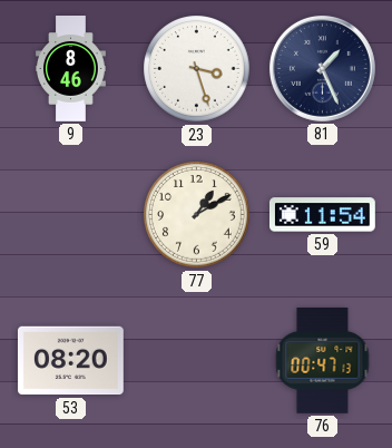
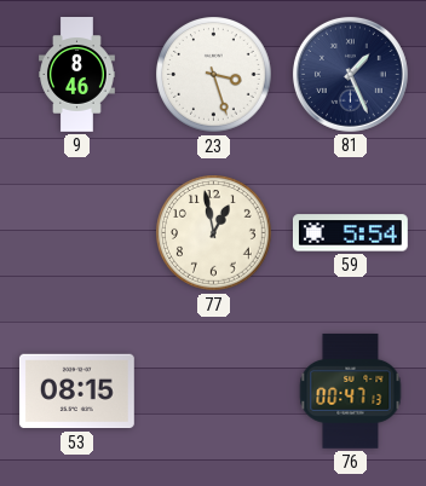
77: 1:10 -> 12:58 (214, 233)
59: 11:54 -> 5:54 (350, 233)
53: 08:20 -> 08:15 (76, 392)
